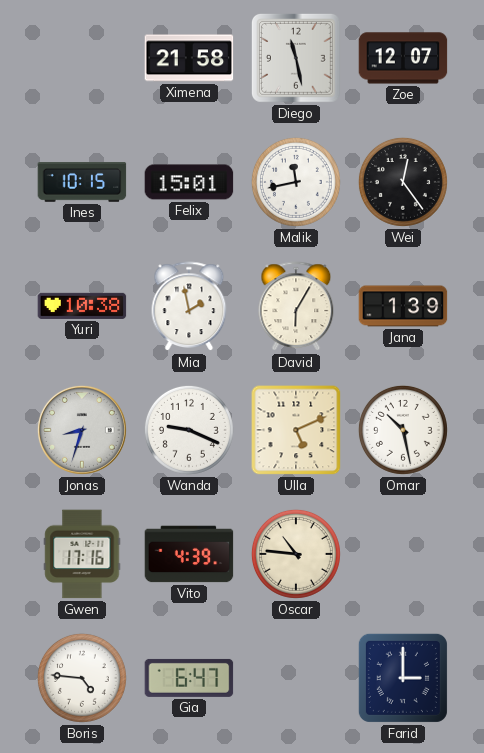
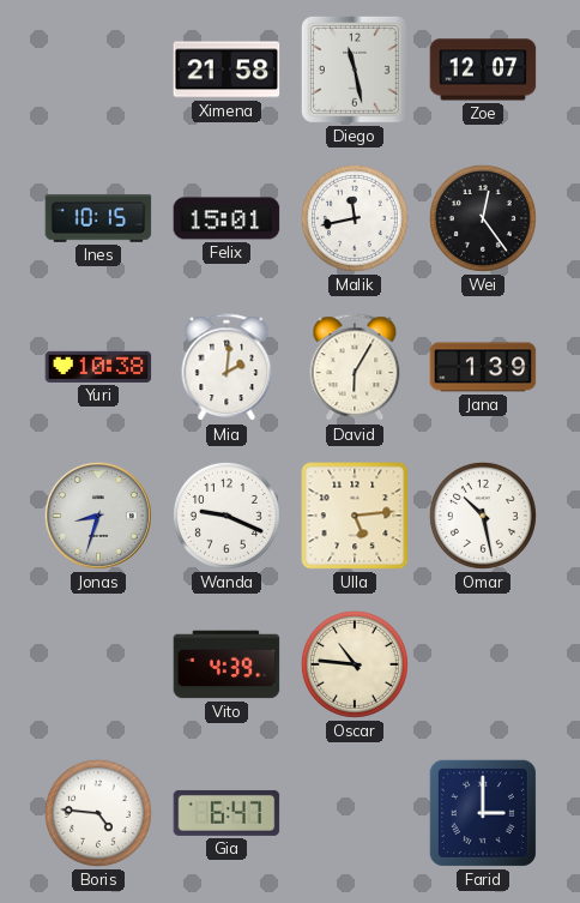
Mia: 1:58 -> 2:01 (226, 368)
Ulla: 5:11 -> 5:14 (355, 516)
Gwen: 17:16 -> none (82, 554)
